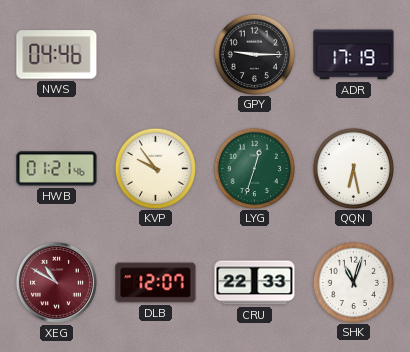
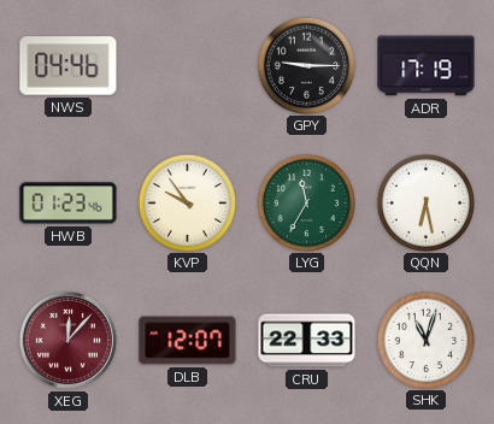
HWB: 01:21 -> 01:23 (69, 204)
LYG: 12:33 -> 11:35 (306, 202)
XEG: 10:50 -> 12:07 (67, 340)
